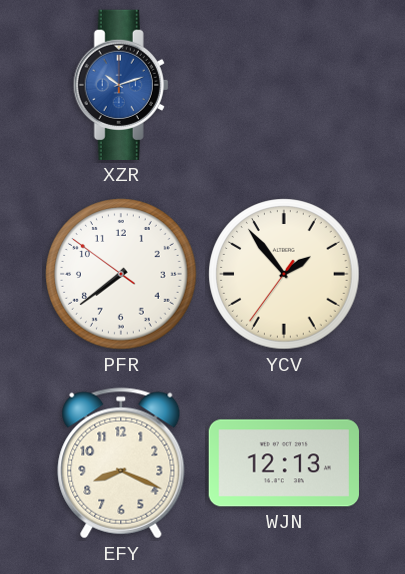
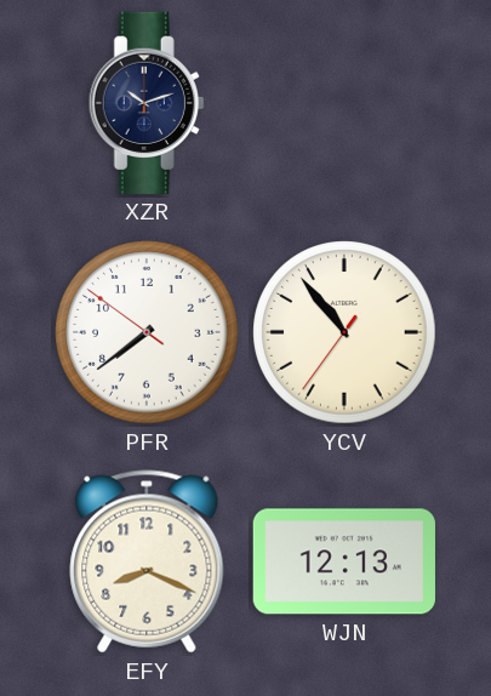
XZR dial: blue -> navy (147, 103)
YCV: 1:53 -> 10:53 (344, 332)
